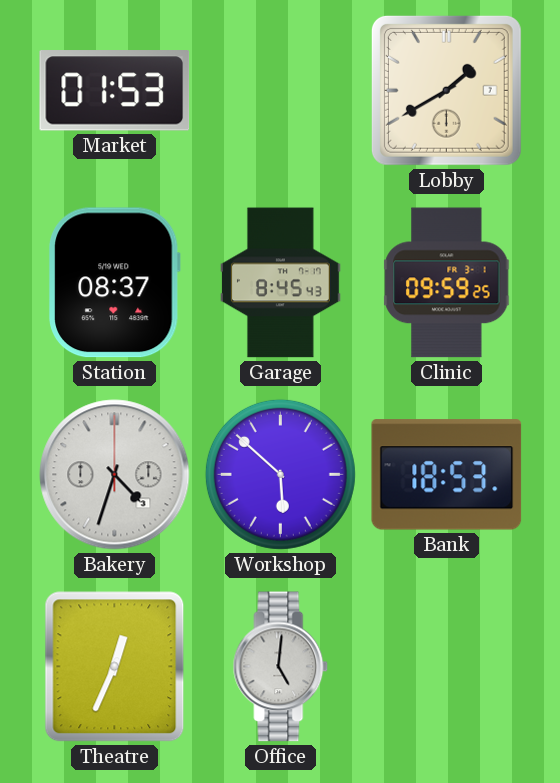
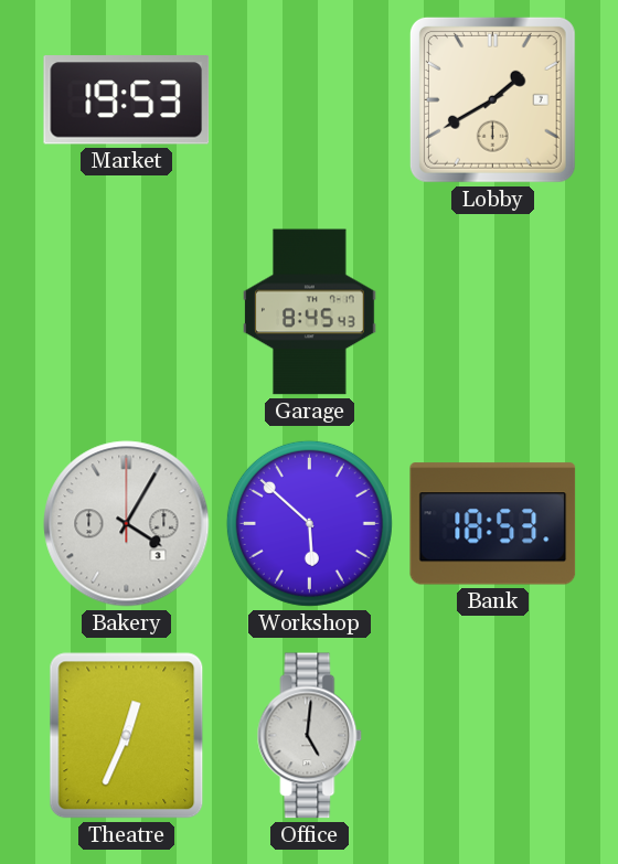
Market: 01:53 -> 19:53 (127, 100)
Station: 08:37 -> none (115, 283)
Clinic: 09:59 -> none (447, 283)
Bakery: 4:33 -> 4:05 (127, 524)
